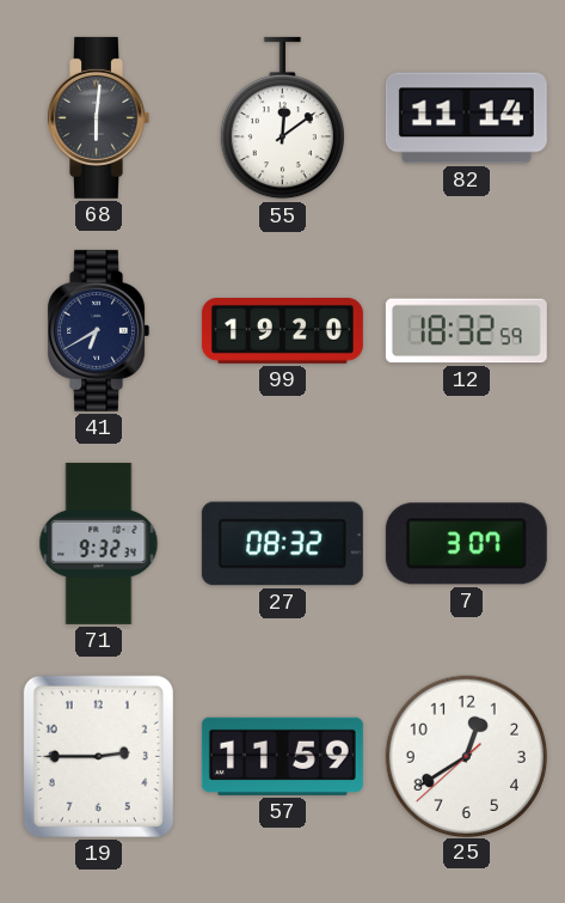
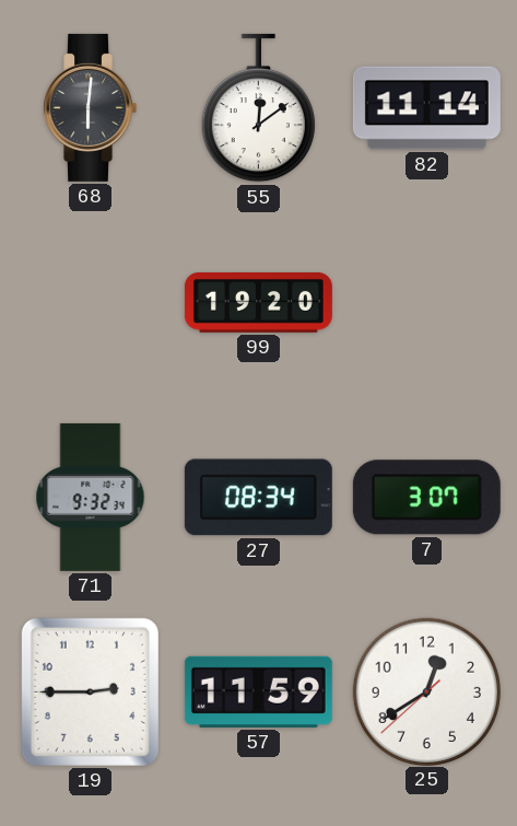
41: 6:40 -> none (98, 330)
12: 18:32 -> none (466, 331)
27: 08:32 -> 08:34 (258, 498)
